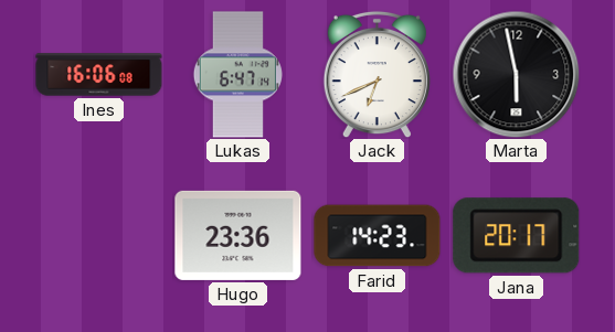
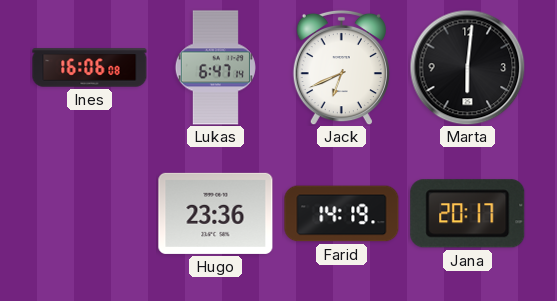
Marta: 5:58 -> 6:01 (467, 67)
Farid: 14:23 -> 14:19 (342, 214)
